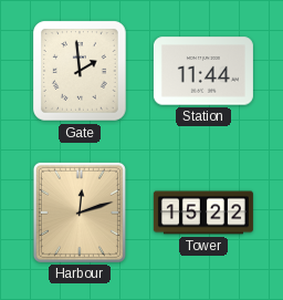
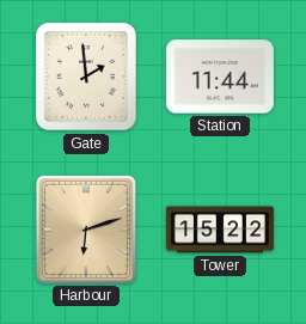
Harbour: 12:12 -> 6:12 (86, 230)
